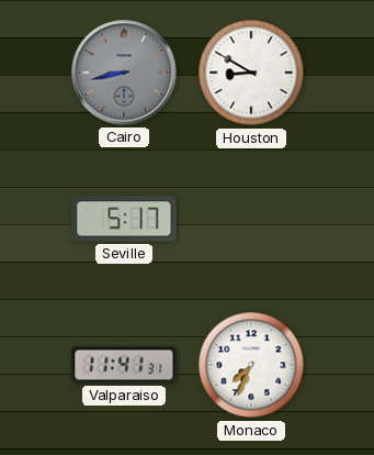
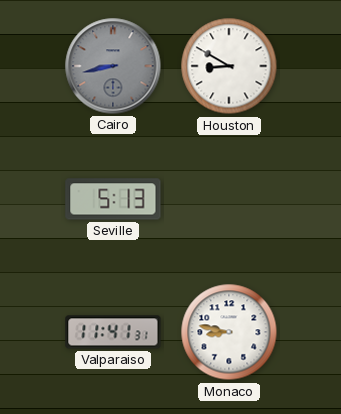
Seville: 5:17 -> 5:13 (113, 199)
Monaco: 7:34 -> 8:47 (229, 332)
